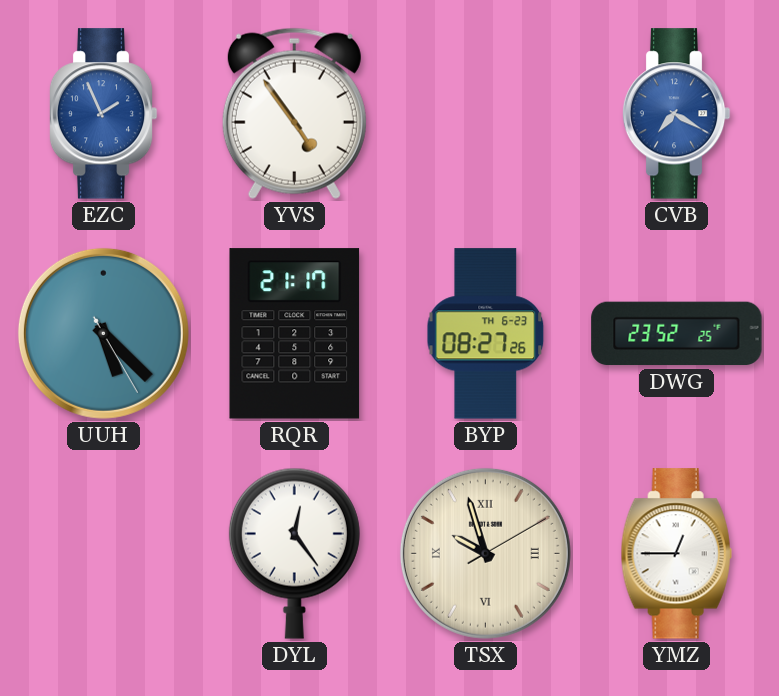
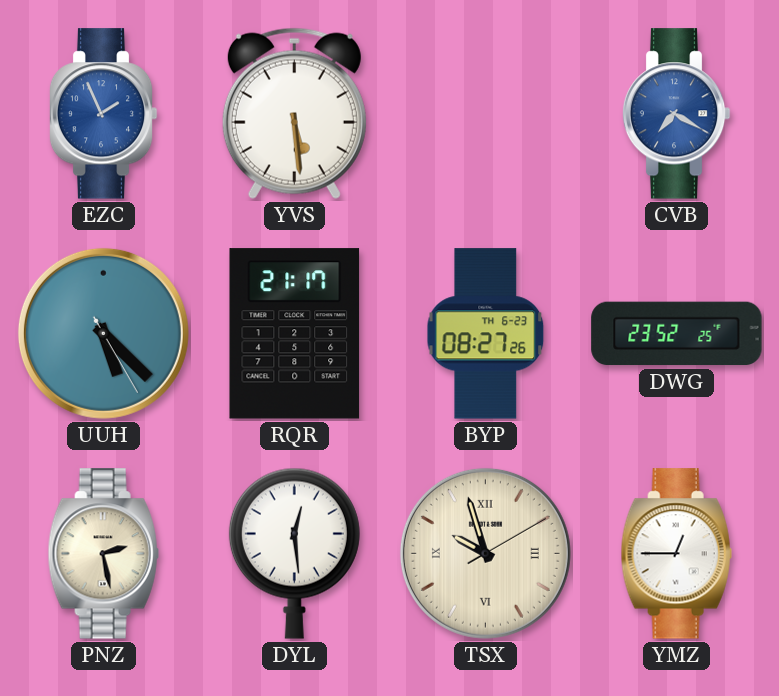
YVS: 4:54 -> 5:29 (294, 113)
PNZ: none -> 2:28 (103, 554)
DYL: 12:24 -> 12:29 (294, 553)
